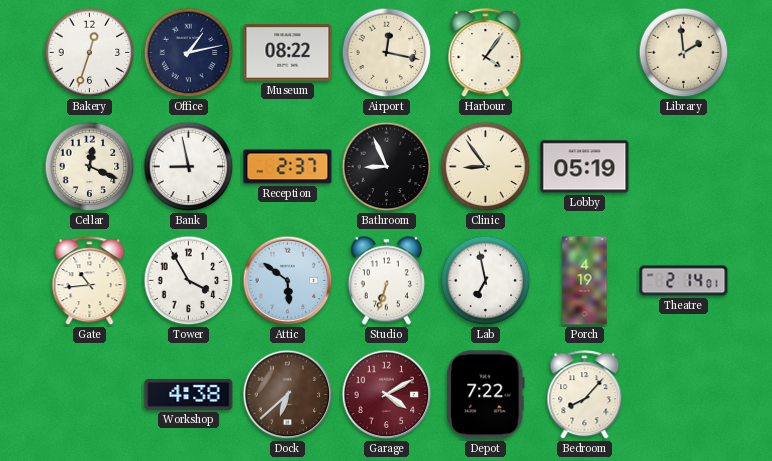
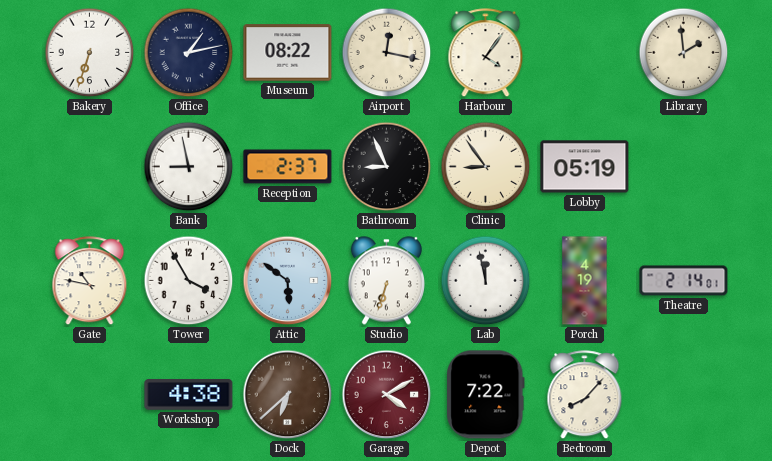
Bakery: 12:33 -> 6:33 (90, 53)
Cellar: 12:19 -> none (90, 167)
Gate: 10:44 -> 10:47 (90, 281)
Lab: 6:58 -> 11:58 (486, 281)
